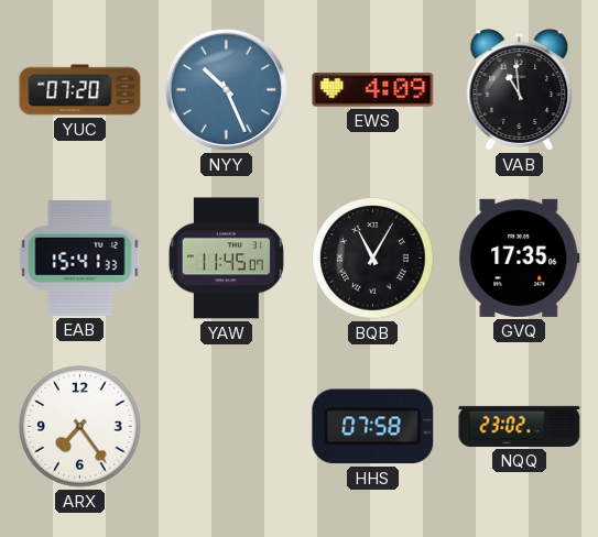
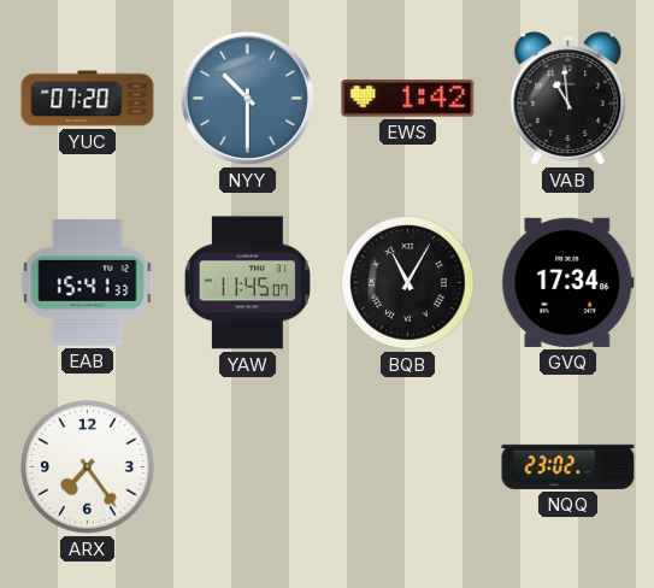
NYY: 10:26 -> 10:30 (247, 98)
EWS: 4:09 -> 1:42 (408, 99)
GVQ: 17:35 -> 17:34 (568, 282)
HHS: 07:58 -> none (373, 427)
